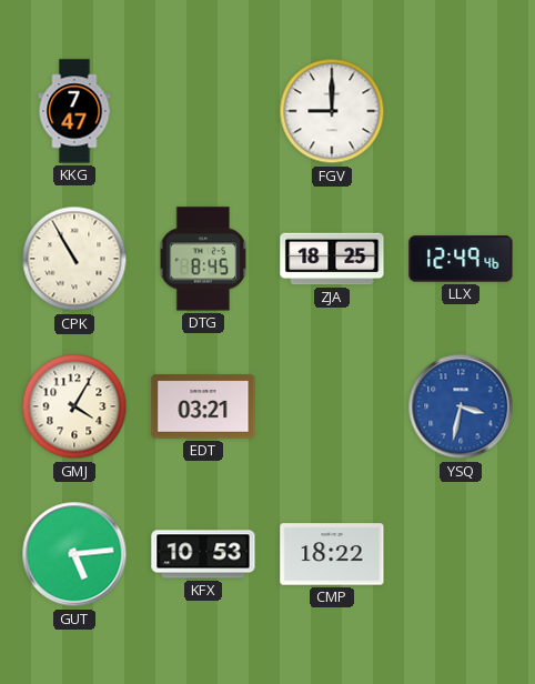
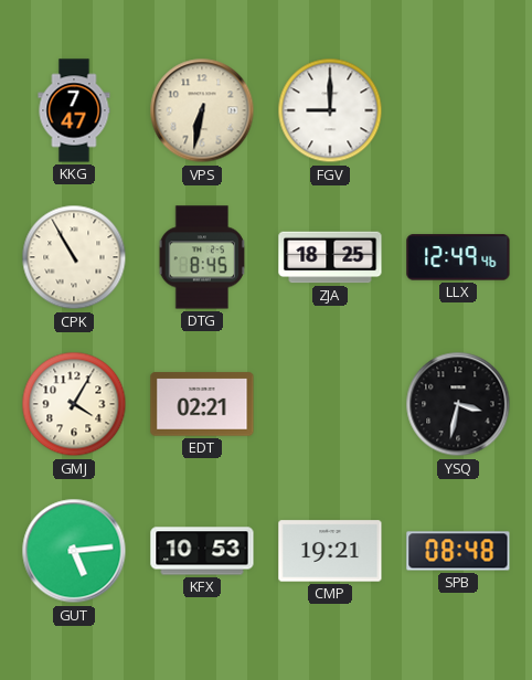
VPS: none -> 6:32 (202, 110)
EDT: 03:21 -> 02:21 (202, 404)
YSQ dial: blue -> black (458, 404)
CMP: 18:22 -> 19:21 (330, 551)
SPB: none -> 08:48 (458, 551)
